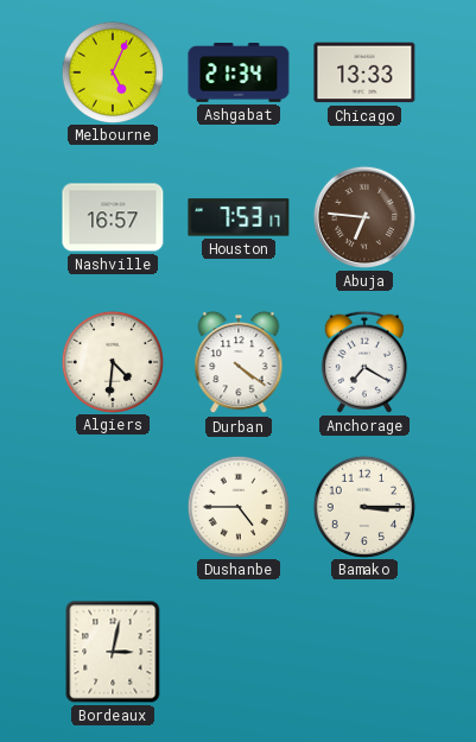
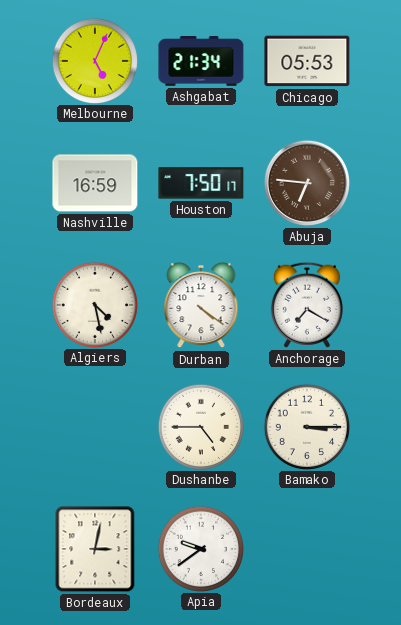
Chicago: 13:33 -> 05:53 (307, 61)
Nashville: 16:57 -> 16:59 (95, 183)
Houston: 7:53 -> 7:50 (201, 183)
Algiers: 4:31 -> 4:28 (94, 304)
Apia: none -> 9:39 (200, 548)
